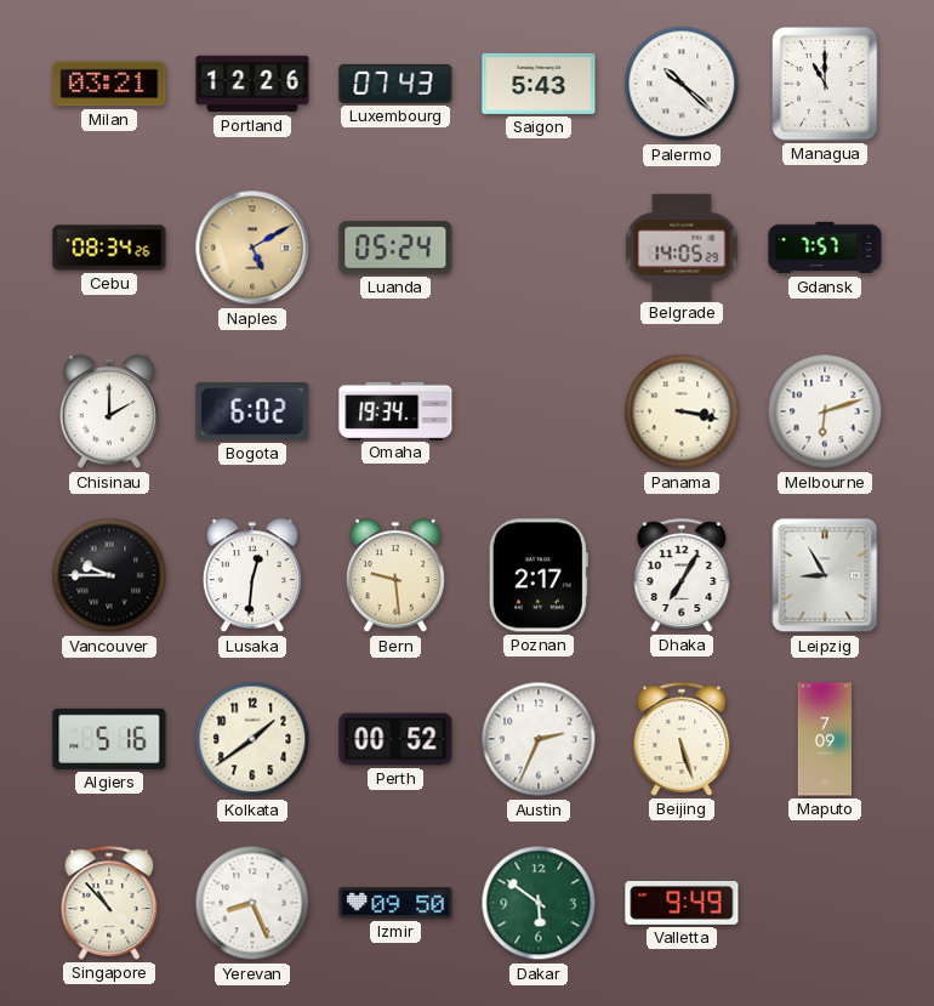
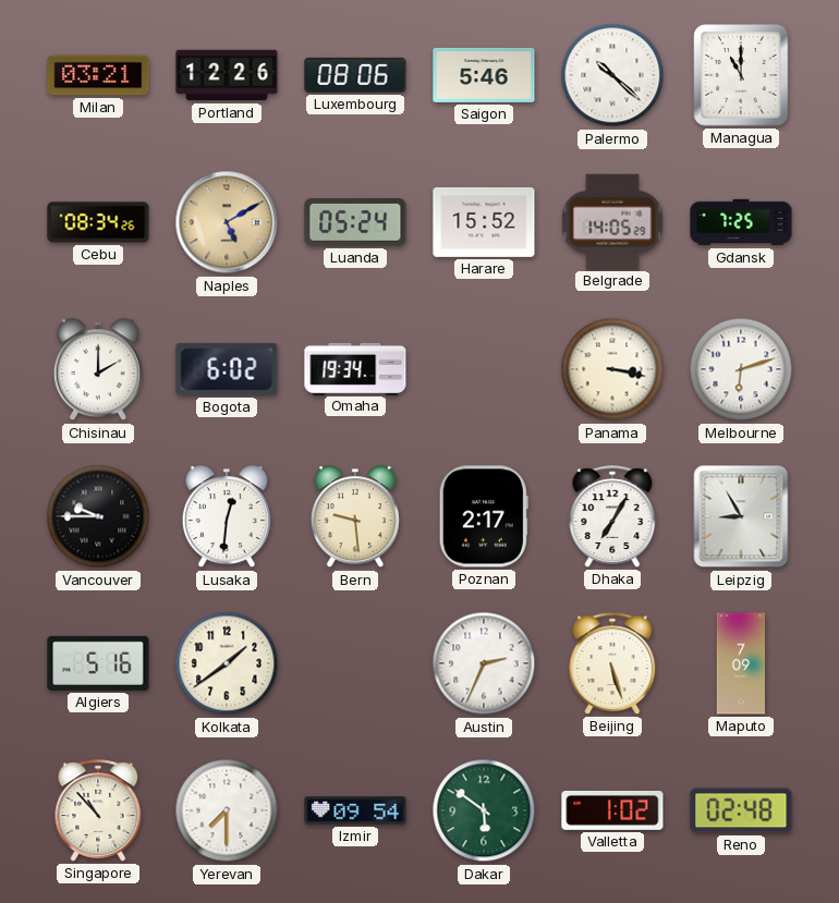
Luxembourg: 07:43 -> 08:06 (355, 75)
Saigon: 5:43 -> 5:46 (484, 75)
Harare: none -> 15:52 (484, 222)
Gdansk: 7:57 -> 7:25 (741, 222)
Perth: 00:52 -> none (395, 739)
Yerevan: 8:26 -> 7:30 (227, 810)
Izmir: 09:50 -> 09:54 (355, 810)
Valletta: 9:49 -> 1:02 (612, 810)
Reno: none -> 02:48 (741, 810)
